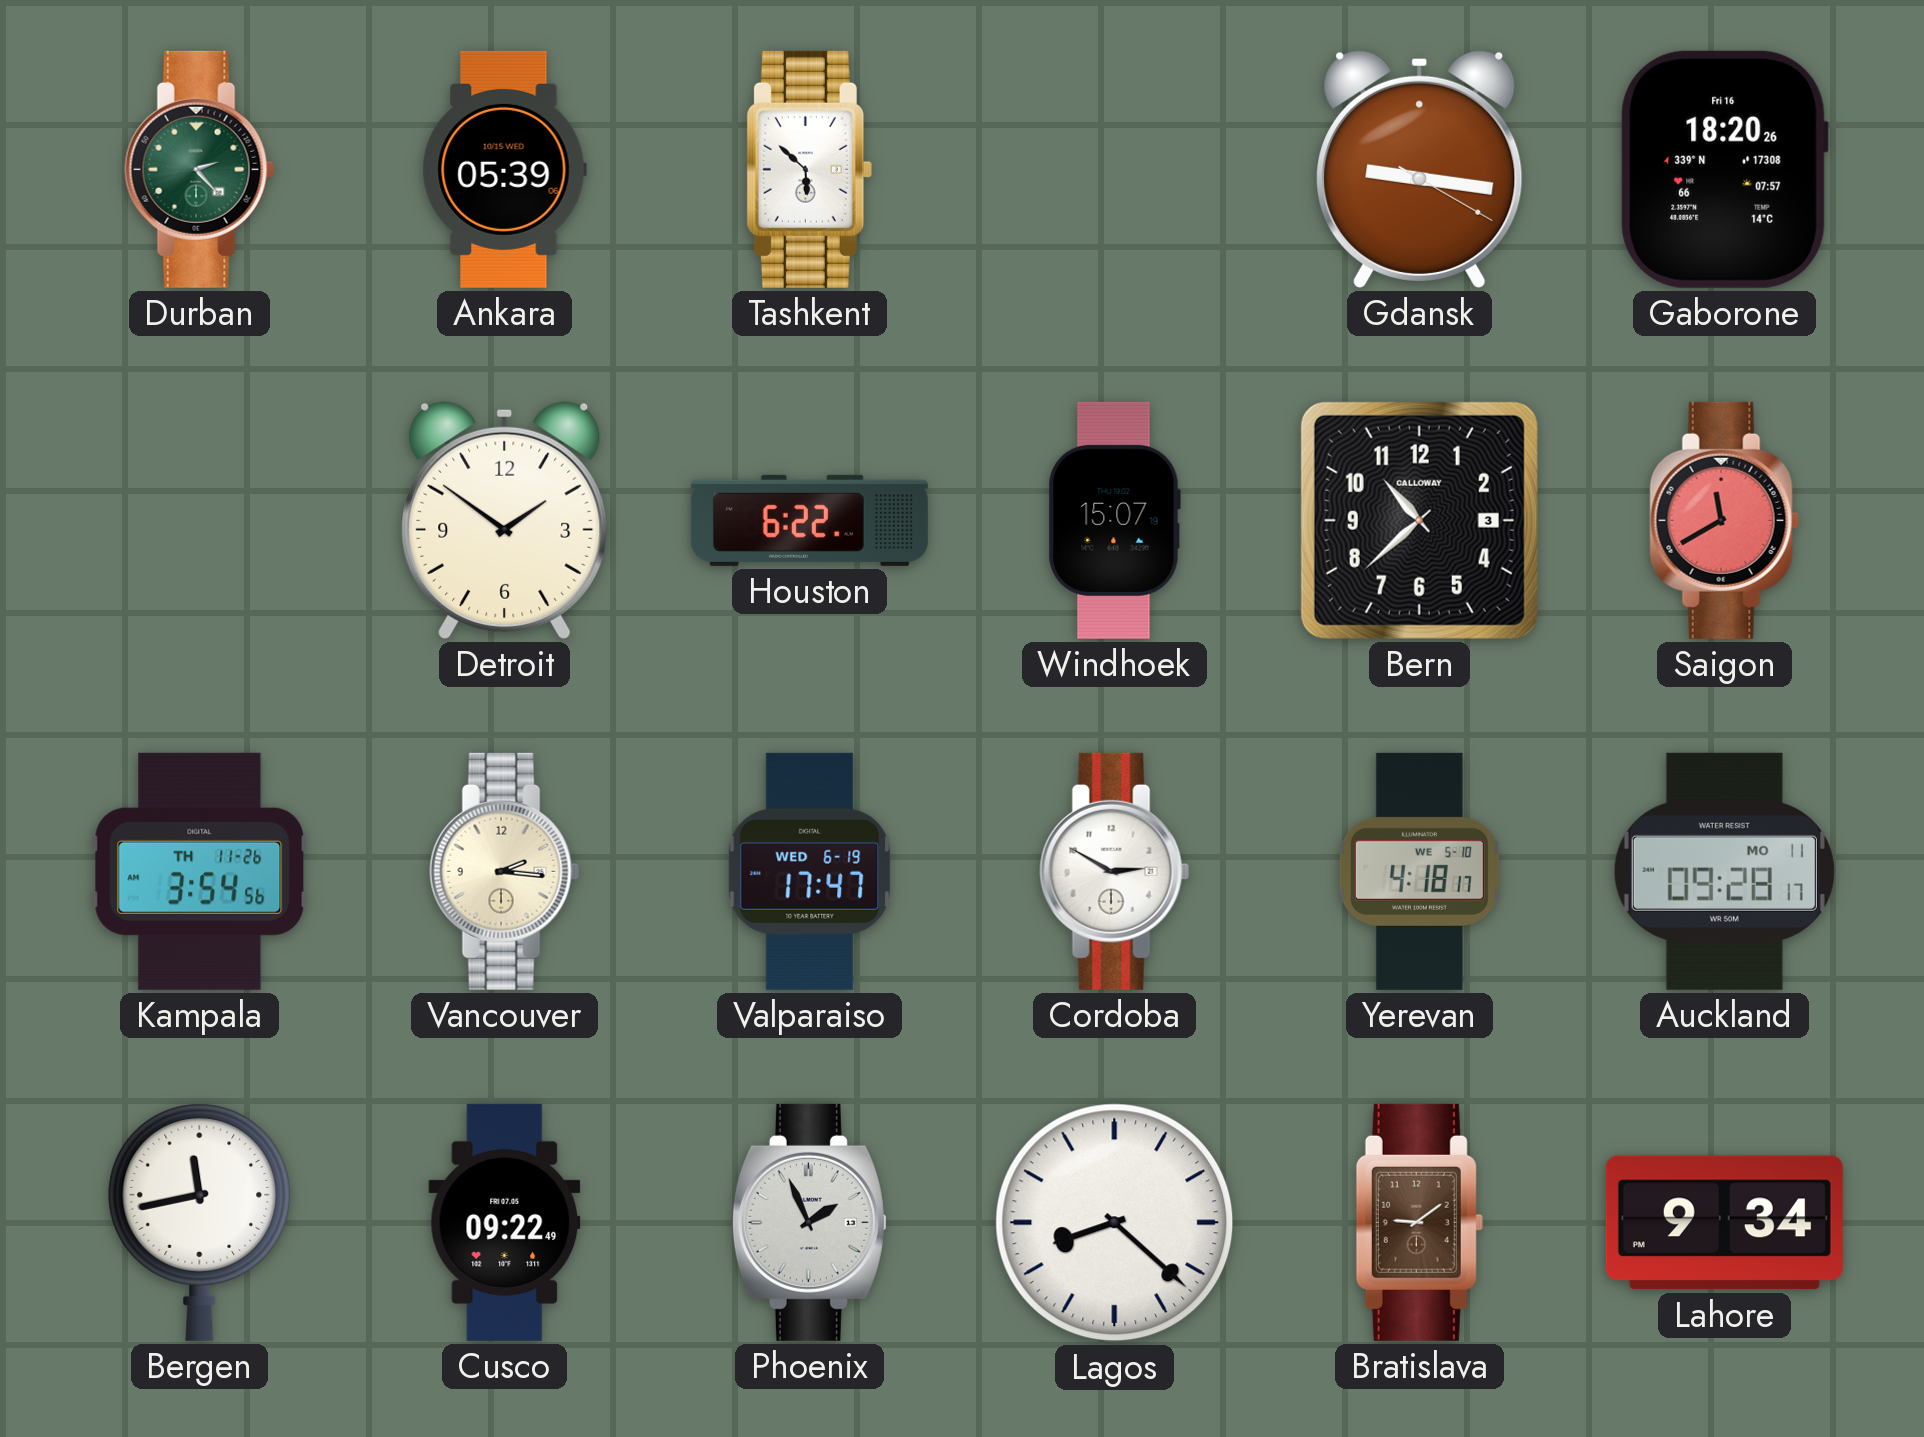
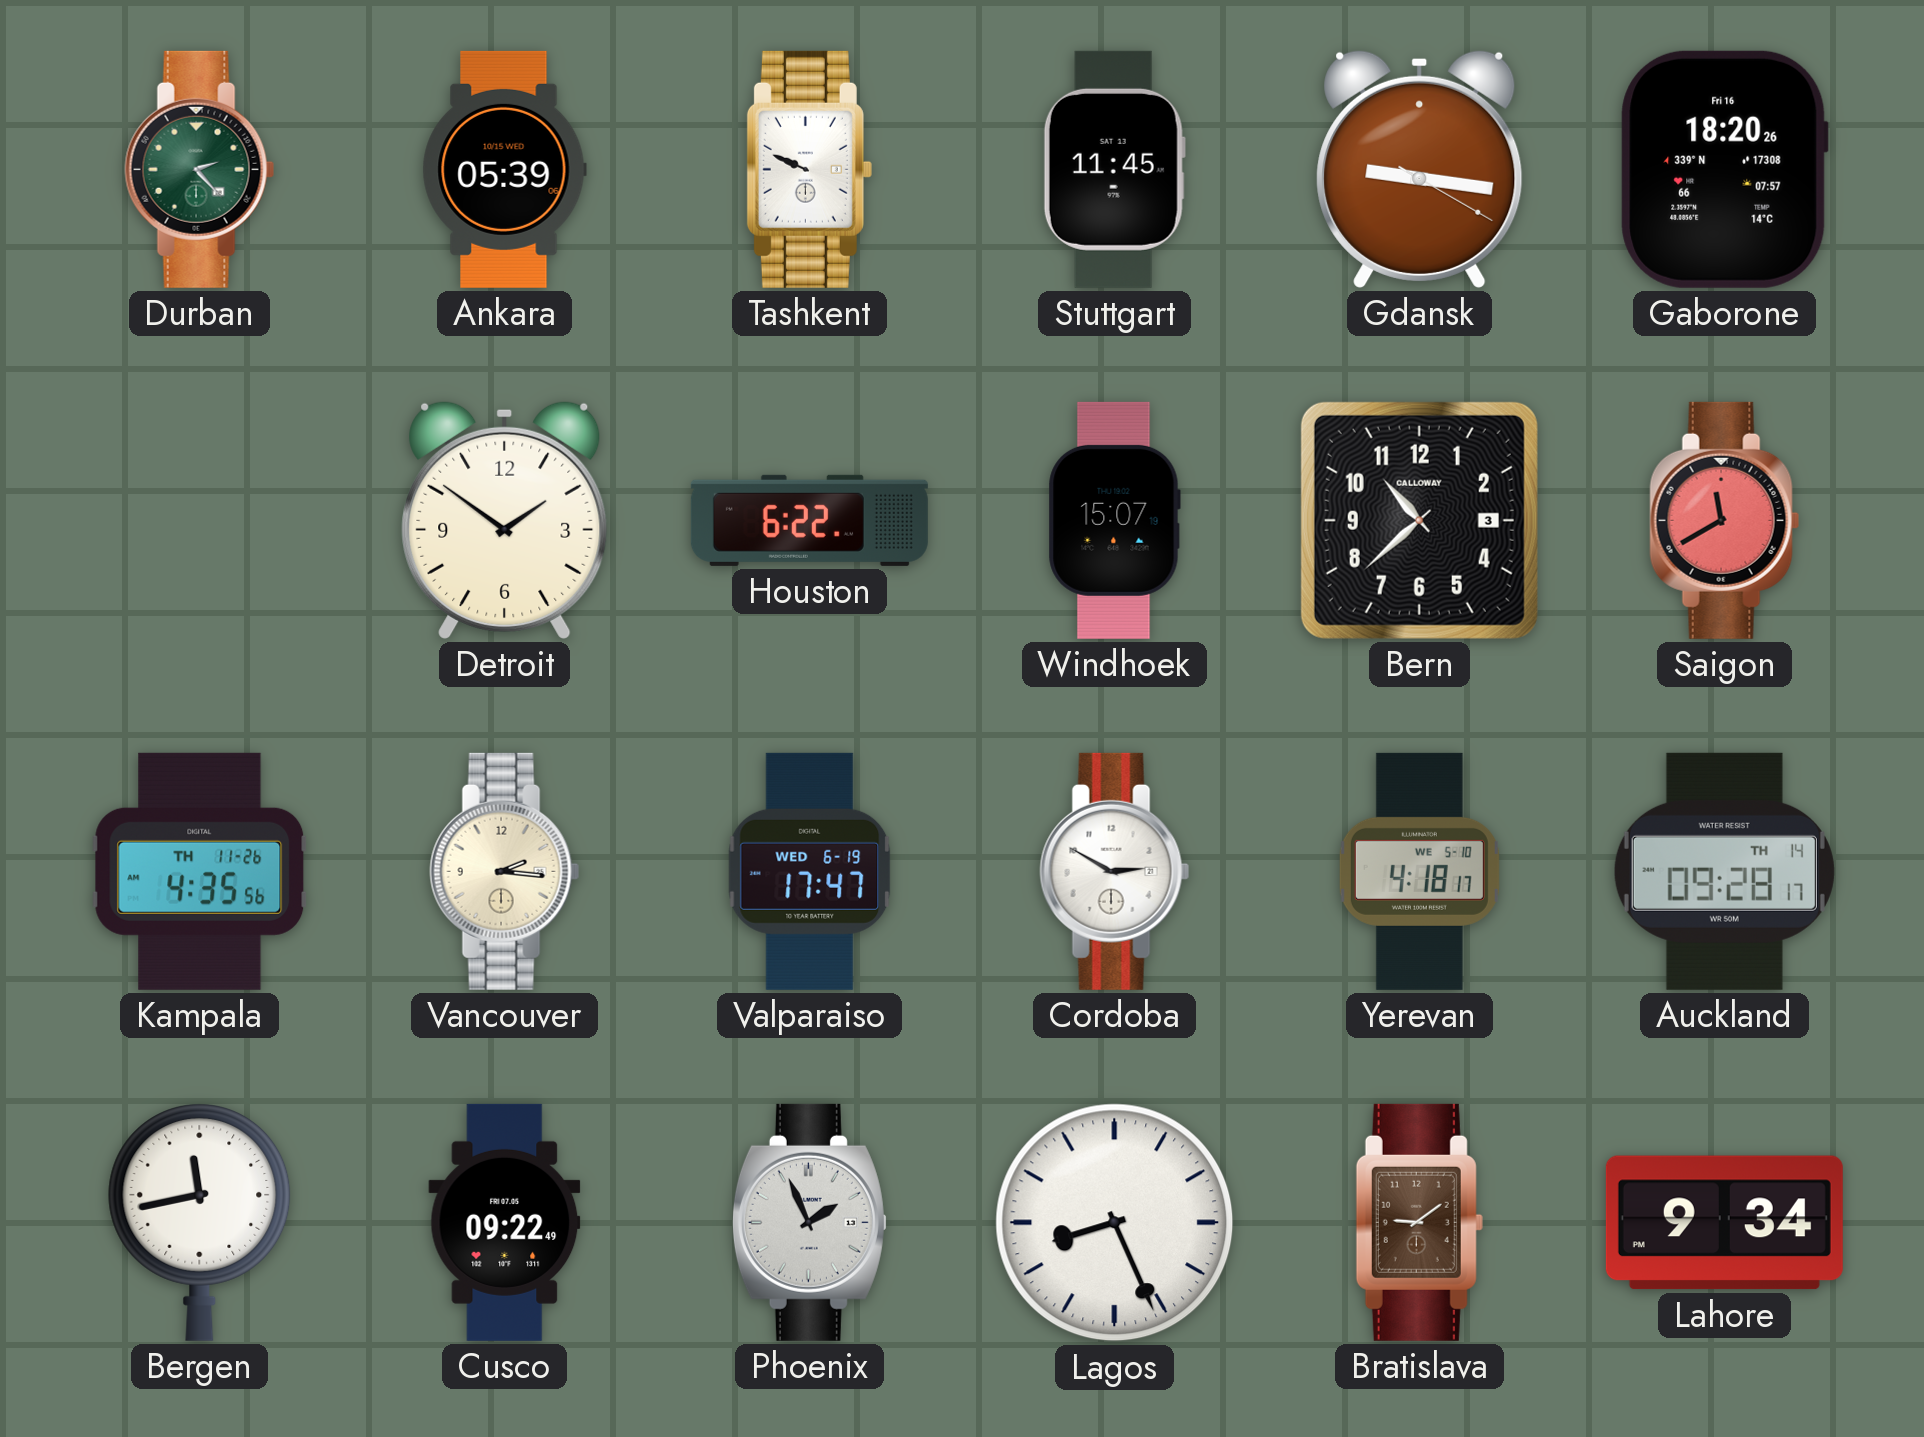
Tashkent: 5:52 -> 9:49 (809, 169)
Stuttgart: none -> 11:45 (1114, 169)
Kampala: 3:54 -> 4:35 (200, 871)
Auckland date: MO 11 -> TH 14 (1724, 871)
Lagos: 8:22 -> 8:26 (1115, 1223)
